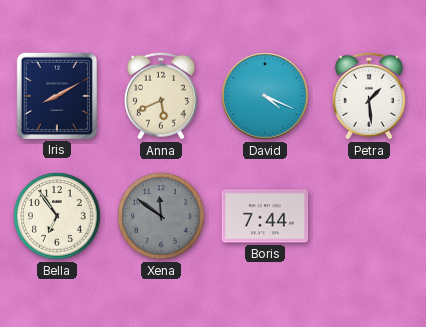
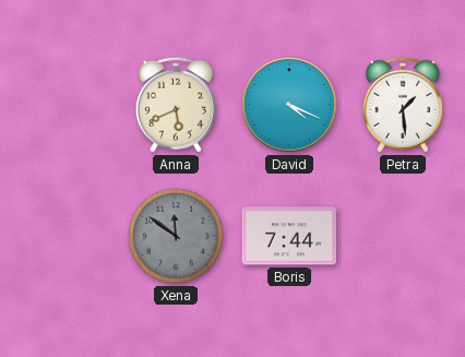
Iris: 8:10 -> none (56, 95)
Bella: 6:54 -> none (57, 216)
